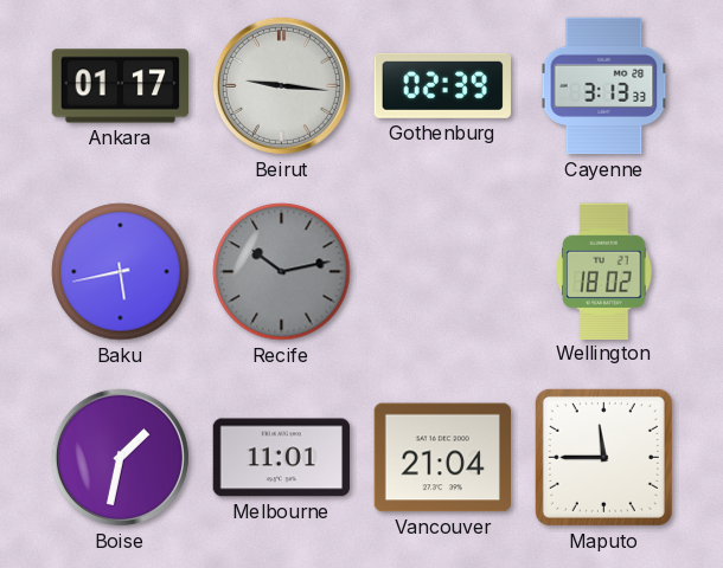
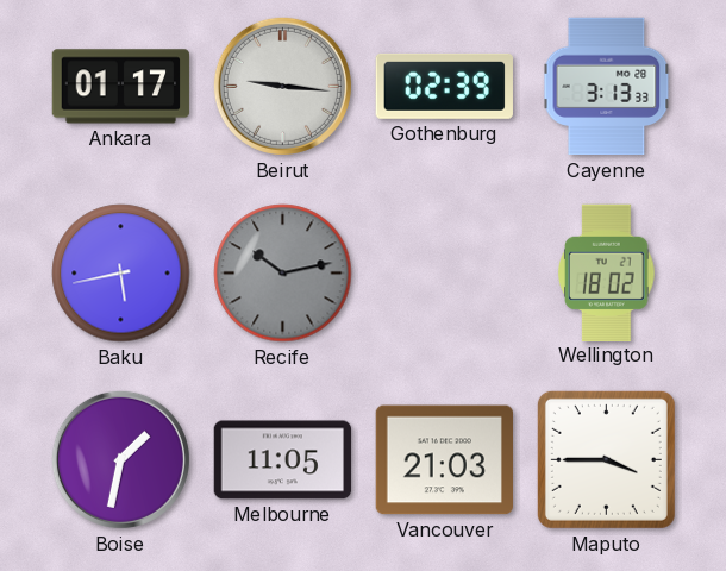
Melbourne: 11:01 -> 11:05 (283, 460)
Vancouver: 21:04 -> 21:03 (444, 460)
Maputo: 11:45 -> 3:45 (606, 459)
